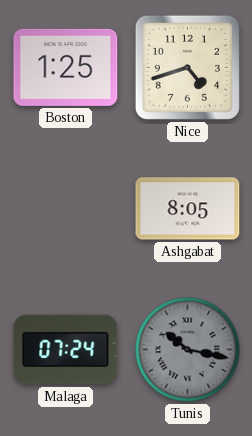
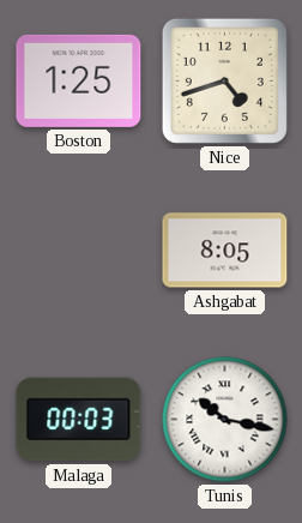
Malaga: 07:24 -> 00:03 (79, 420)
Tunis dial: grey -> white (225, 420)
